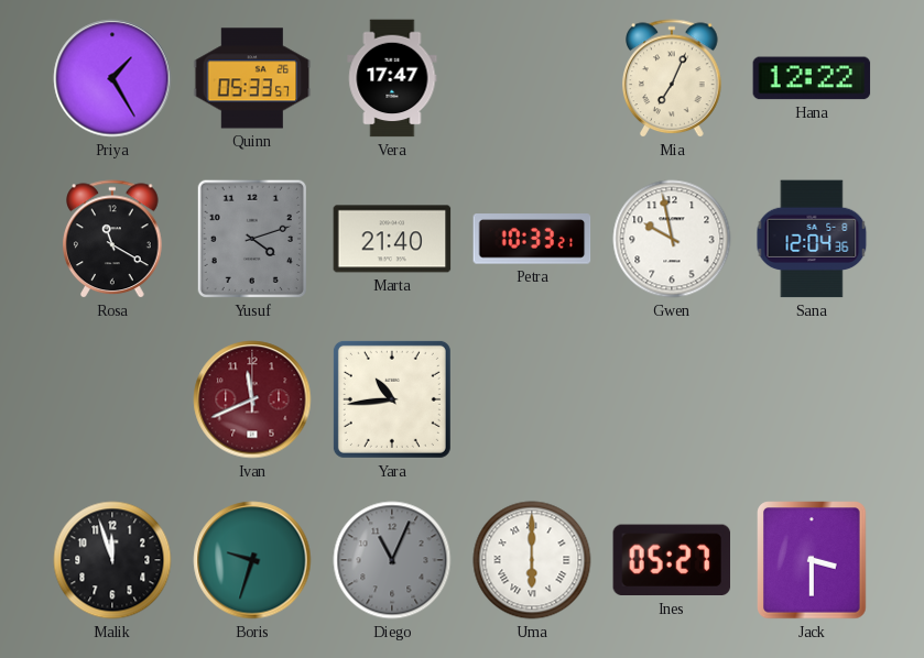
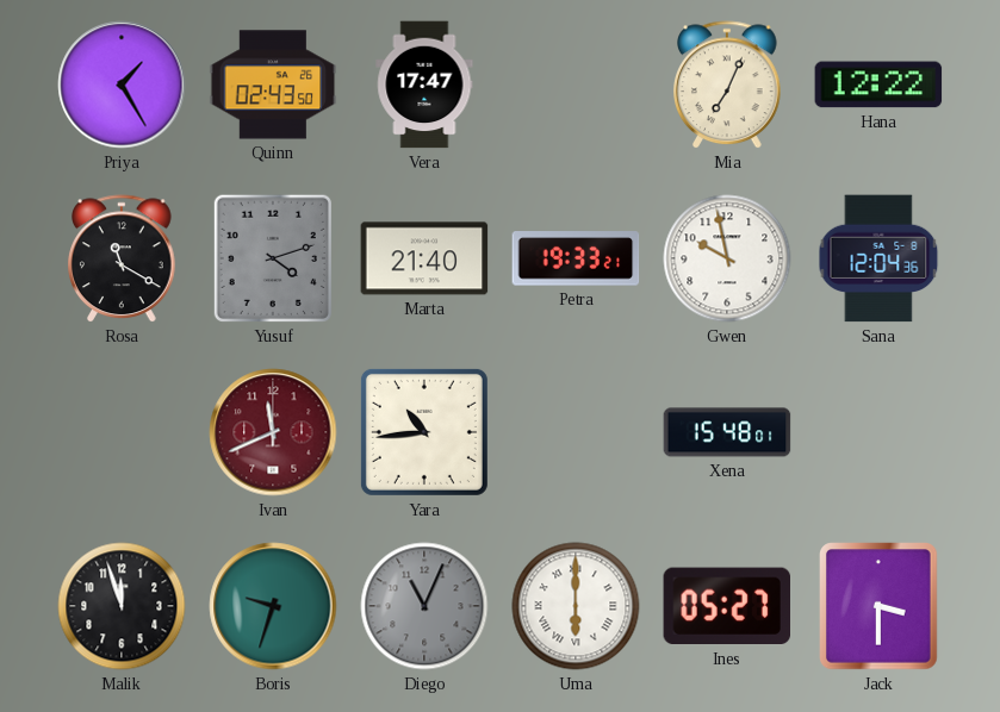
Quinn: 05:33 -> 02:43 (273, 85)
Petra: 10:33 -> 19:33 (576, 258)
Xena: none -> 15:48 (727, 432)
